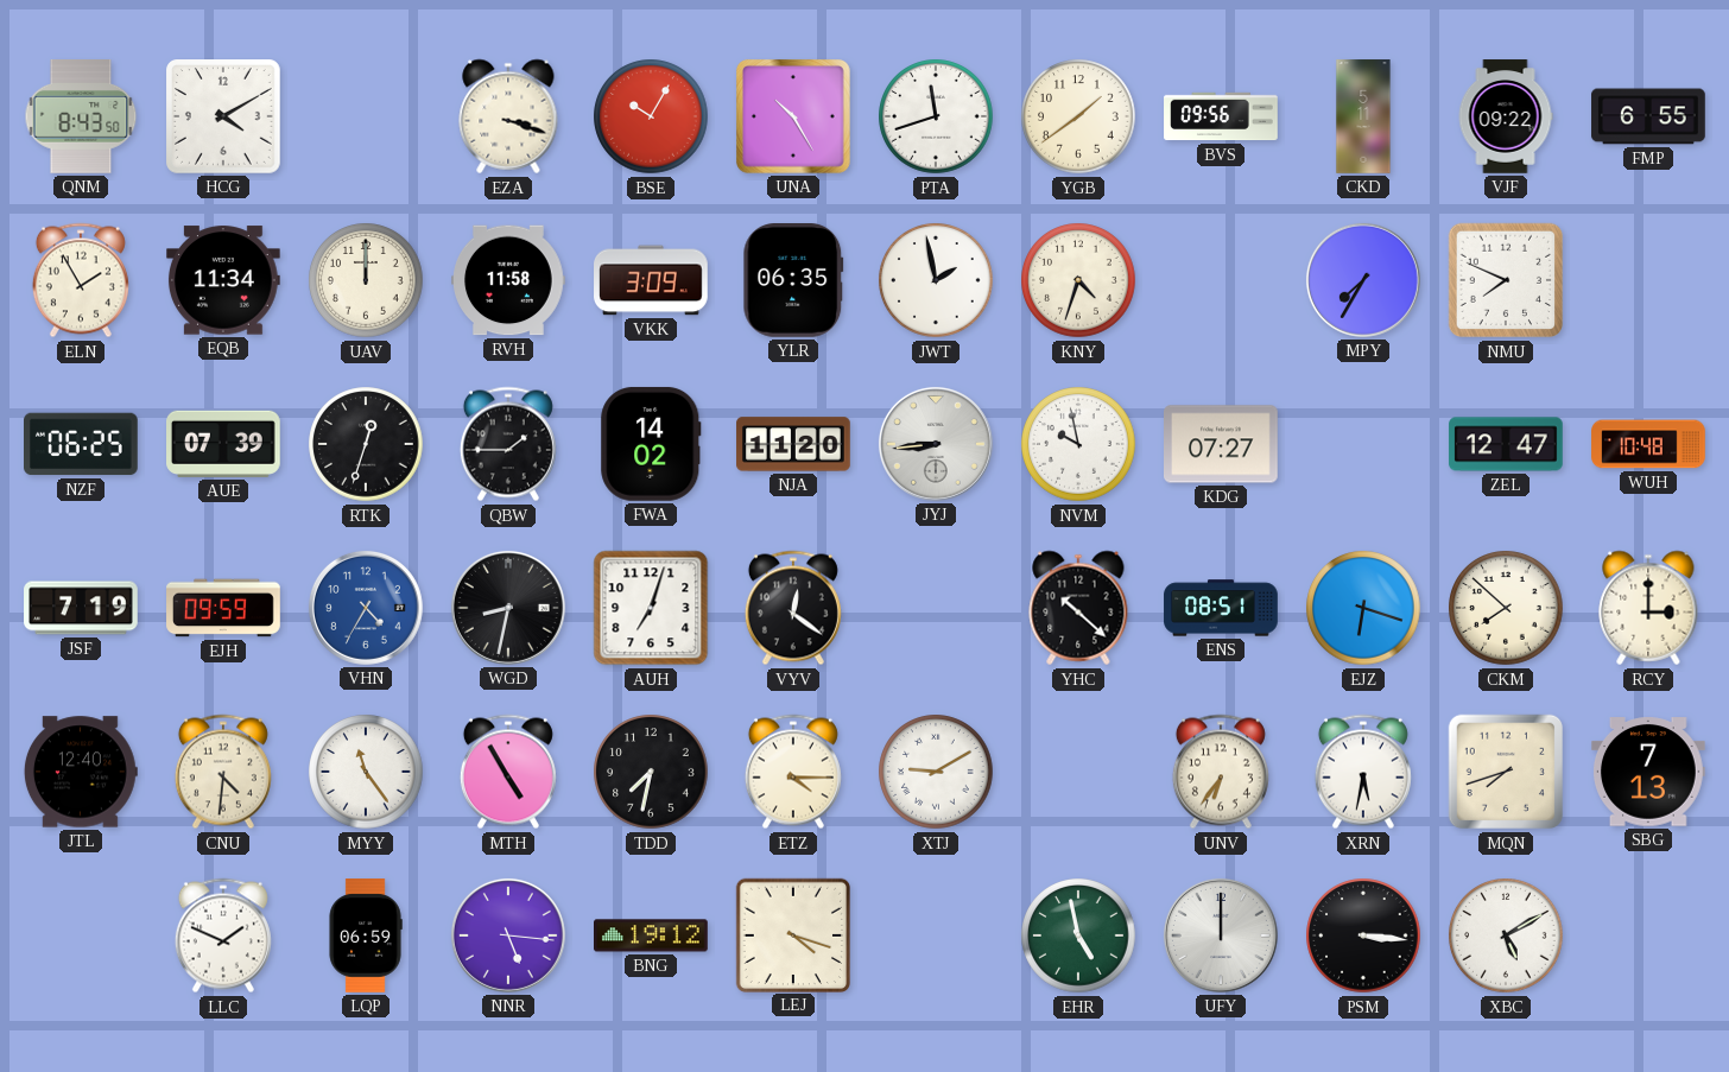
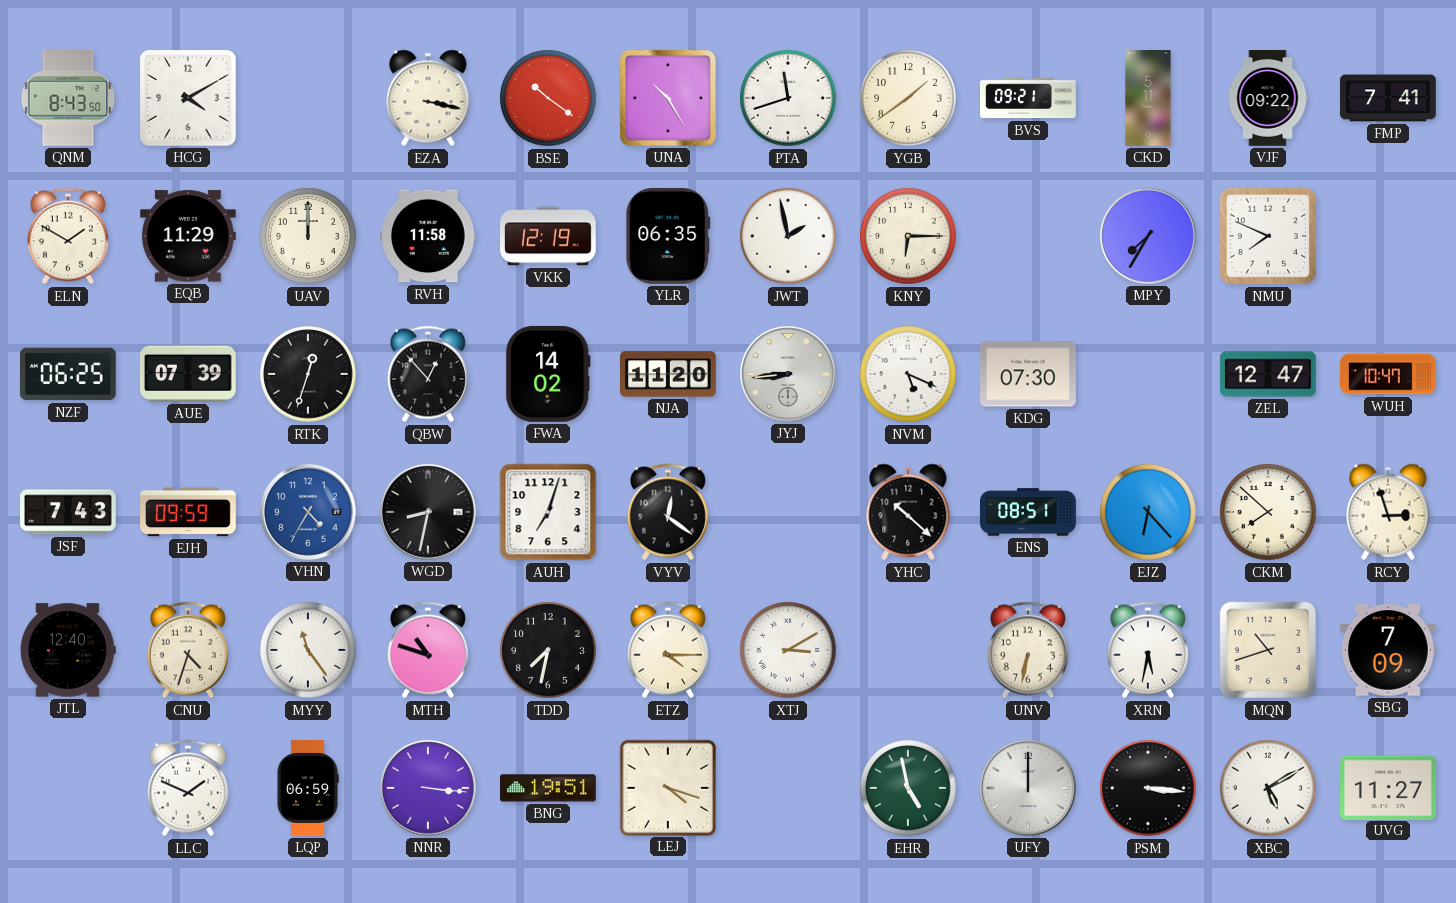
EZA: 3:18 -> 3:17 (428, 98)
BSE: 10:05 -> 10:21 (548, 98)
BVS: 09:56 -> 09:21 (1028, 98)
FMP: 6:55 -> 7:41 (1388, 98)
ELN: 1:55 -> 1:50 (68, 236)
EQB: 11:34 -> 11:29 (189, 236)
VKK: 3:09 -> 12:19 (548, 236)
KNY: 4:33 -> 6:15 (908, 236)
QBW: 1:45 -> 12:53 (428, 374)
NVM: 9:58 -> 5:19 (908, 374)
KDG: 07:27 -> 07:30 (1029, 374)
WUH: 10:48 -> 10:47 (1388, 374)
JSF: 7:19 -> 7:43 (68, 512)
EJZ: 6:18 -> 6:23 (1148, 512)
RCY: 3:00 -> 2:57 (1388, 512)
CNU: 4:31 -> 4:33 (188, 650)
MTH: 4:55 -> 10:48 (428, 650)
XTJ: 9:10 -> 3:10 (788, 650)
UNV: 6:36 -> 6:32 (1028, 650)
MQN: 7:42 -> 10:42 (1268, 650)
SBG: 7:13 -> 7:09 (1389, 650)
NNR: 5:16 -> 3:16 (428, 788)
BNG: 19:12 -> 19:51 (549, 788)
UVG: none -> 11:27 (1389, 787)
